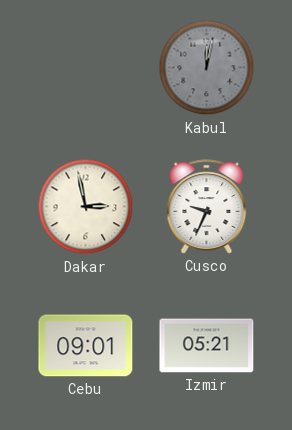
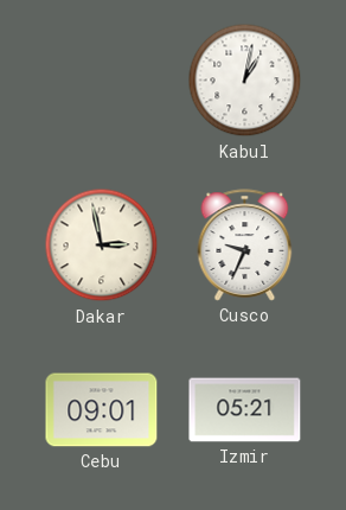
Kabul: 12:02 -> 1:02 (245, 81)
Kabul dial: grey -> white (245, 81)
